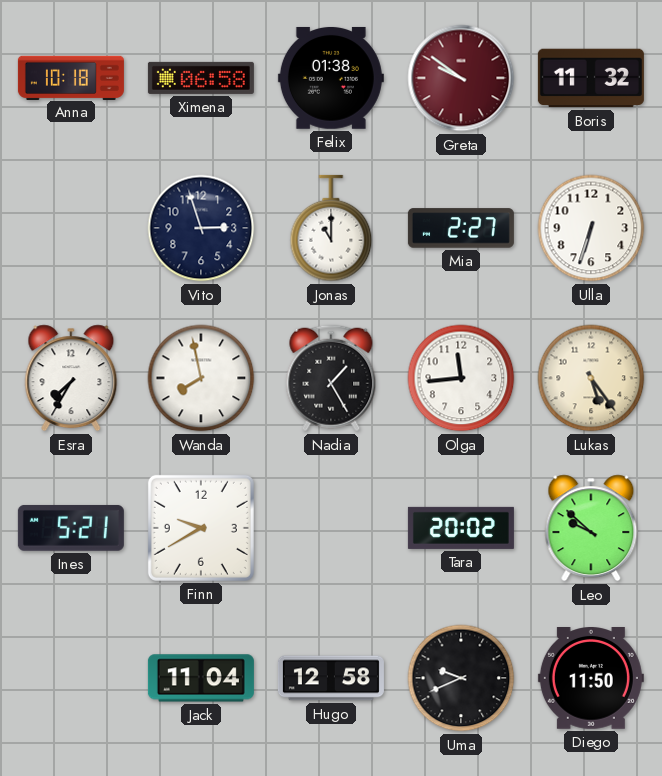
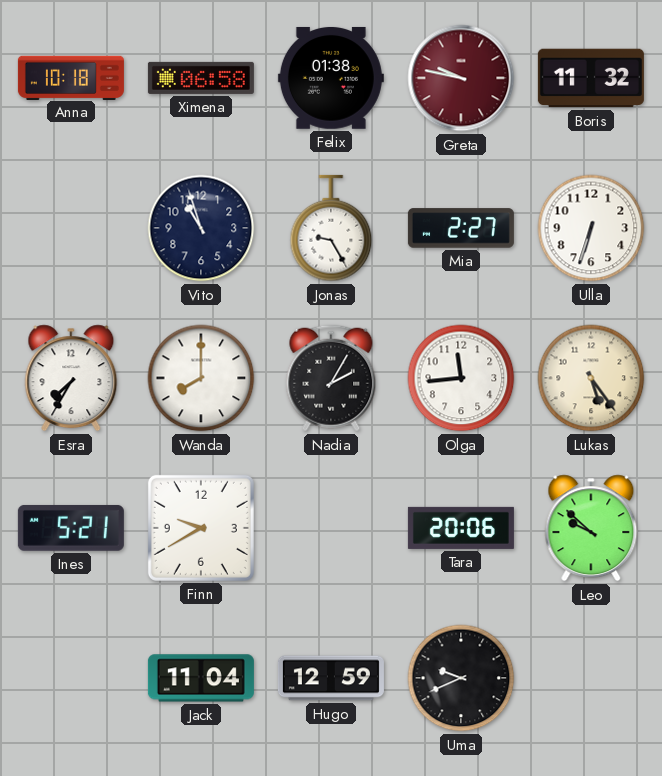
Greta: 9:51 -> 9:47 (461, 78)
Vito: 2:57 -> 10:57 (201, 228)
Jonas: 11:00 -> 9:25 (331, 228)
Wanda: 7:58 -> 8:00 (201, 378)
Nadia: 1:25 -> 2:05 (331, 378)
Tara: 20:02 -> 20:06 (461, 528)
Hugo: 12:58 -> 12:59 (331, 678)
Diego: 11:50 -> none (591, 679)
